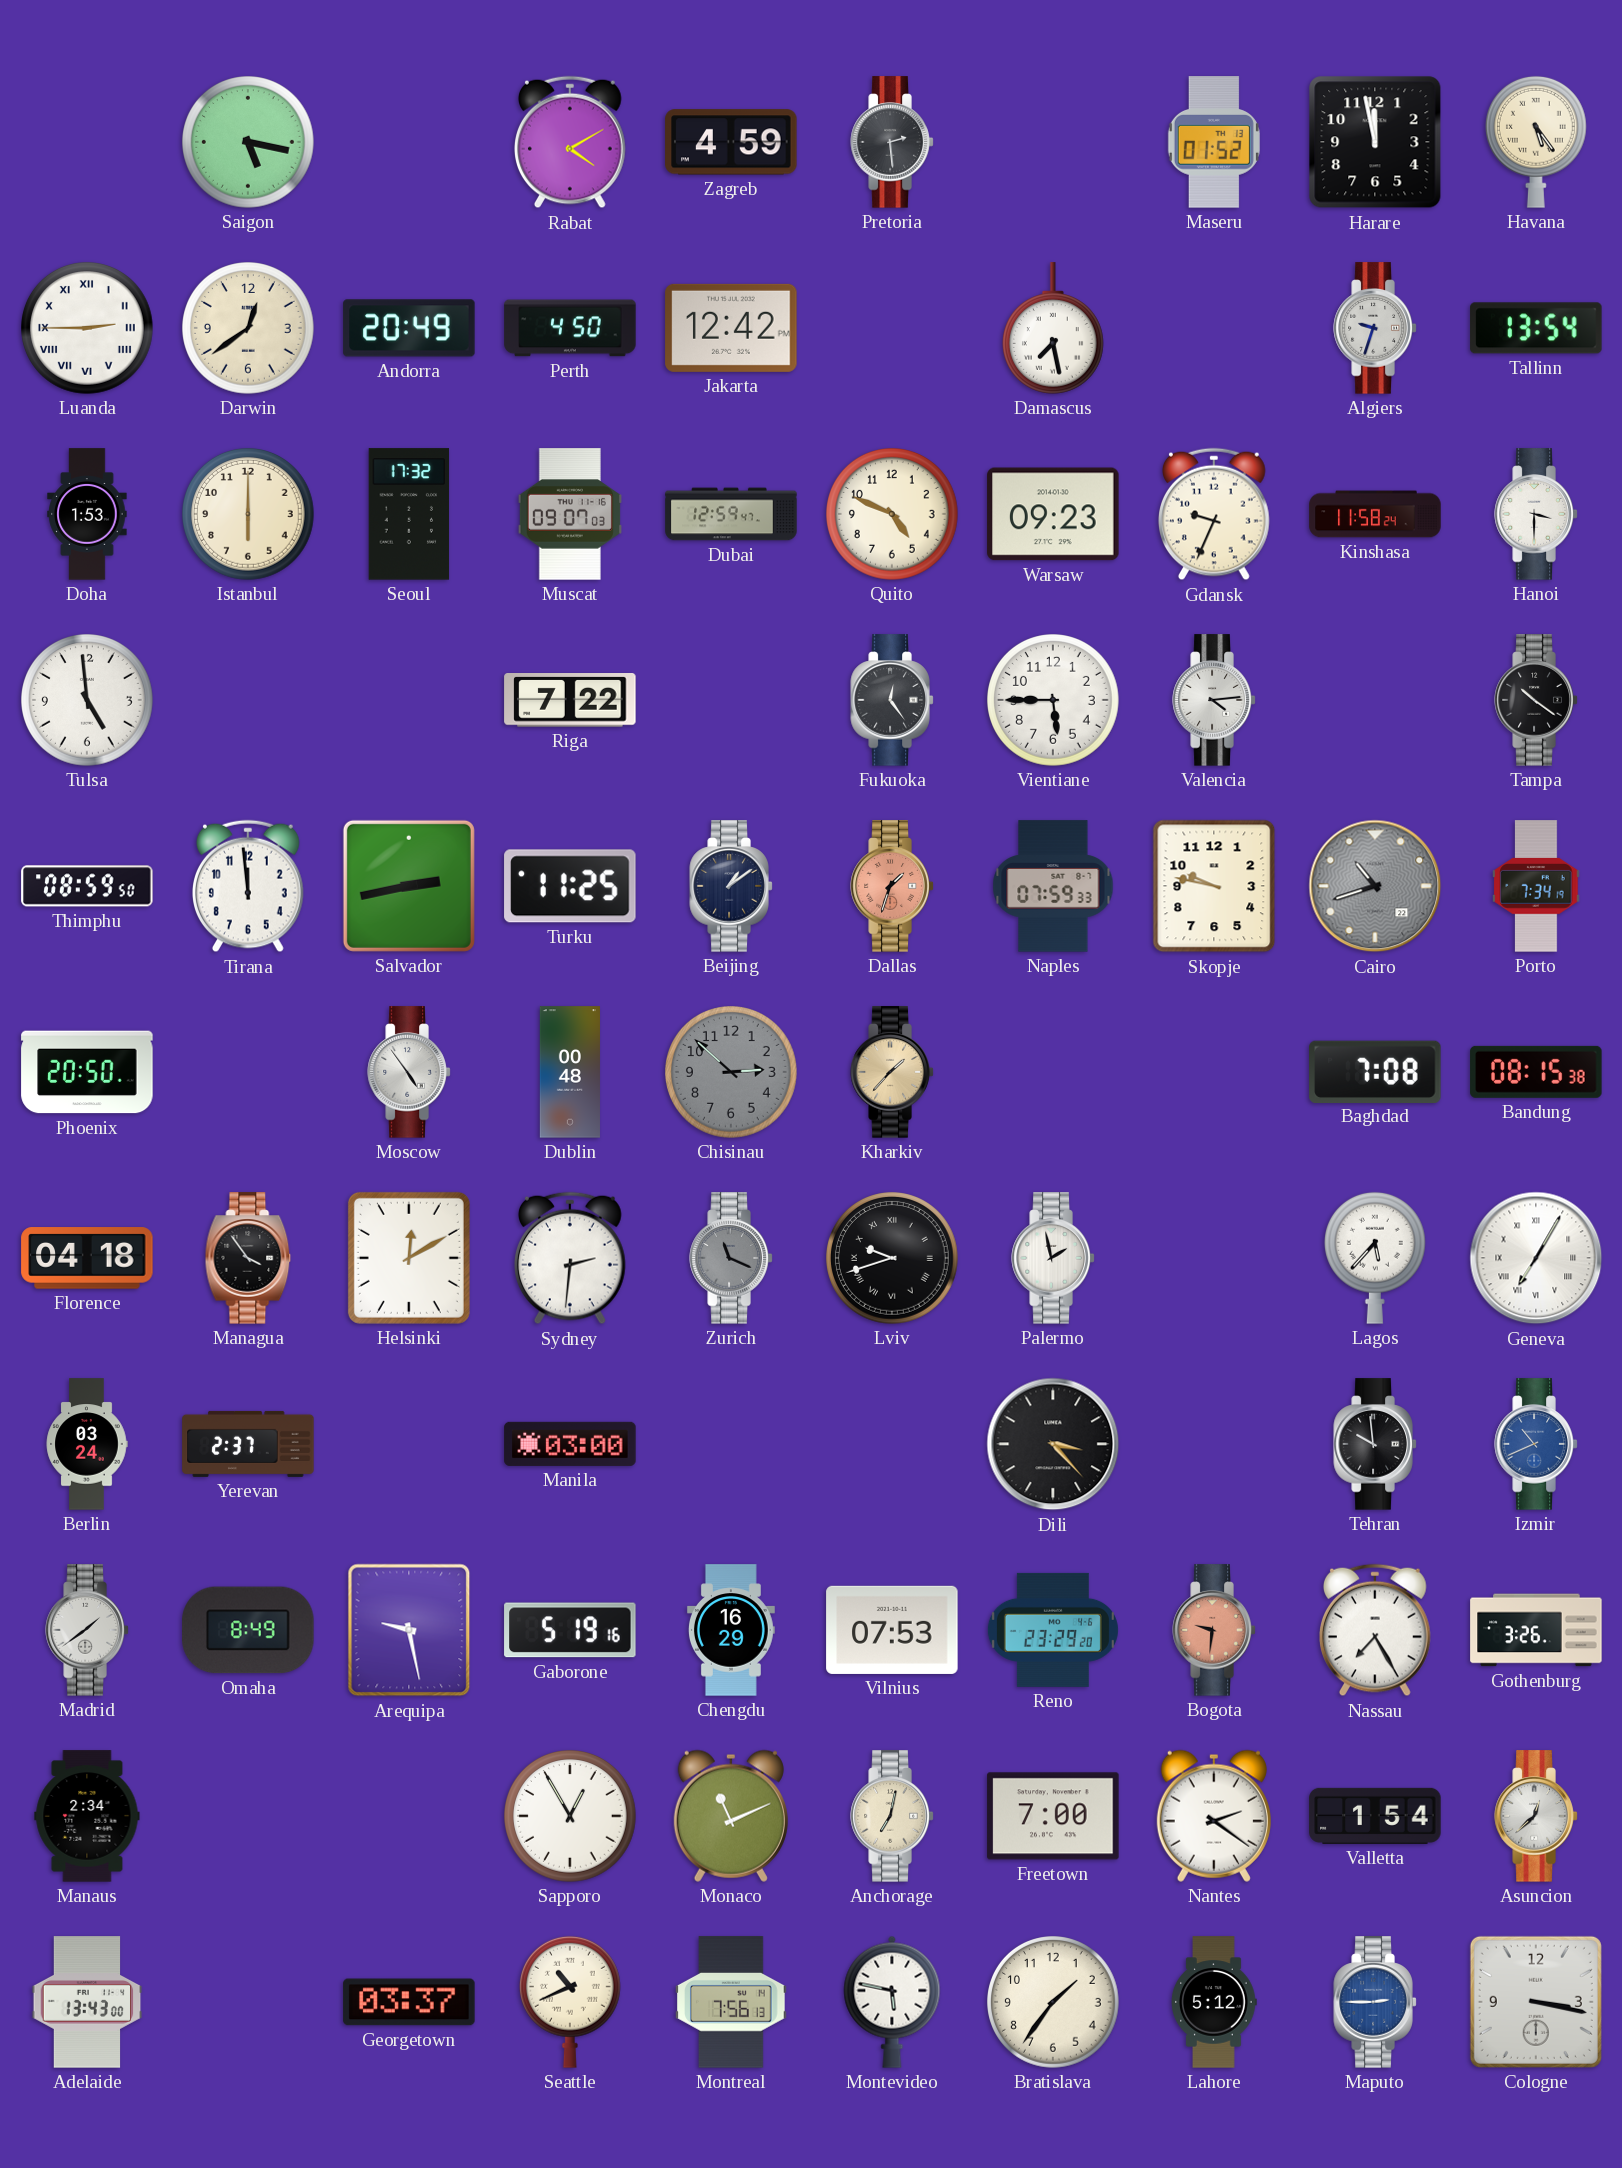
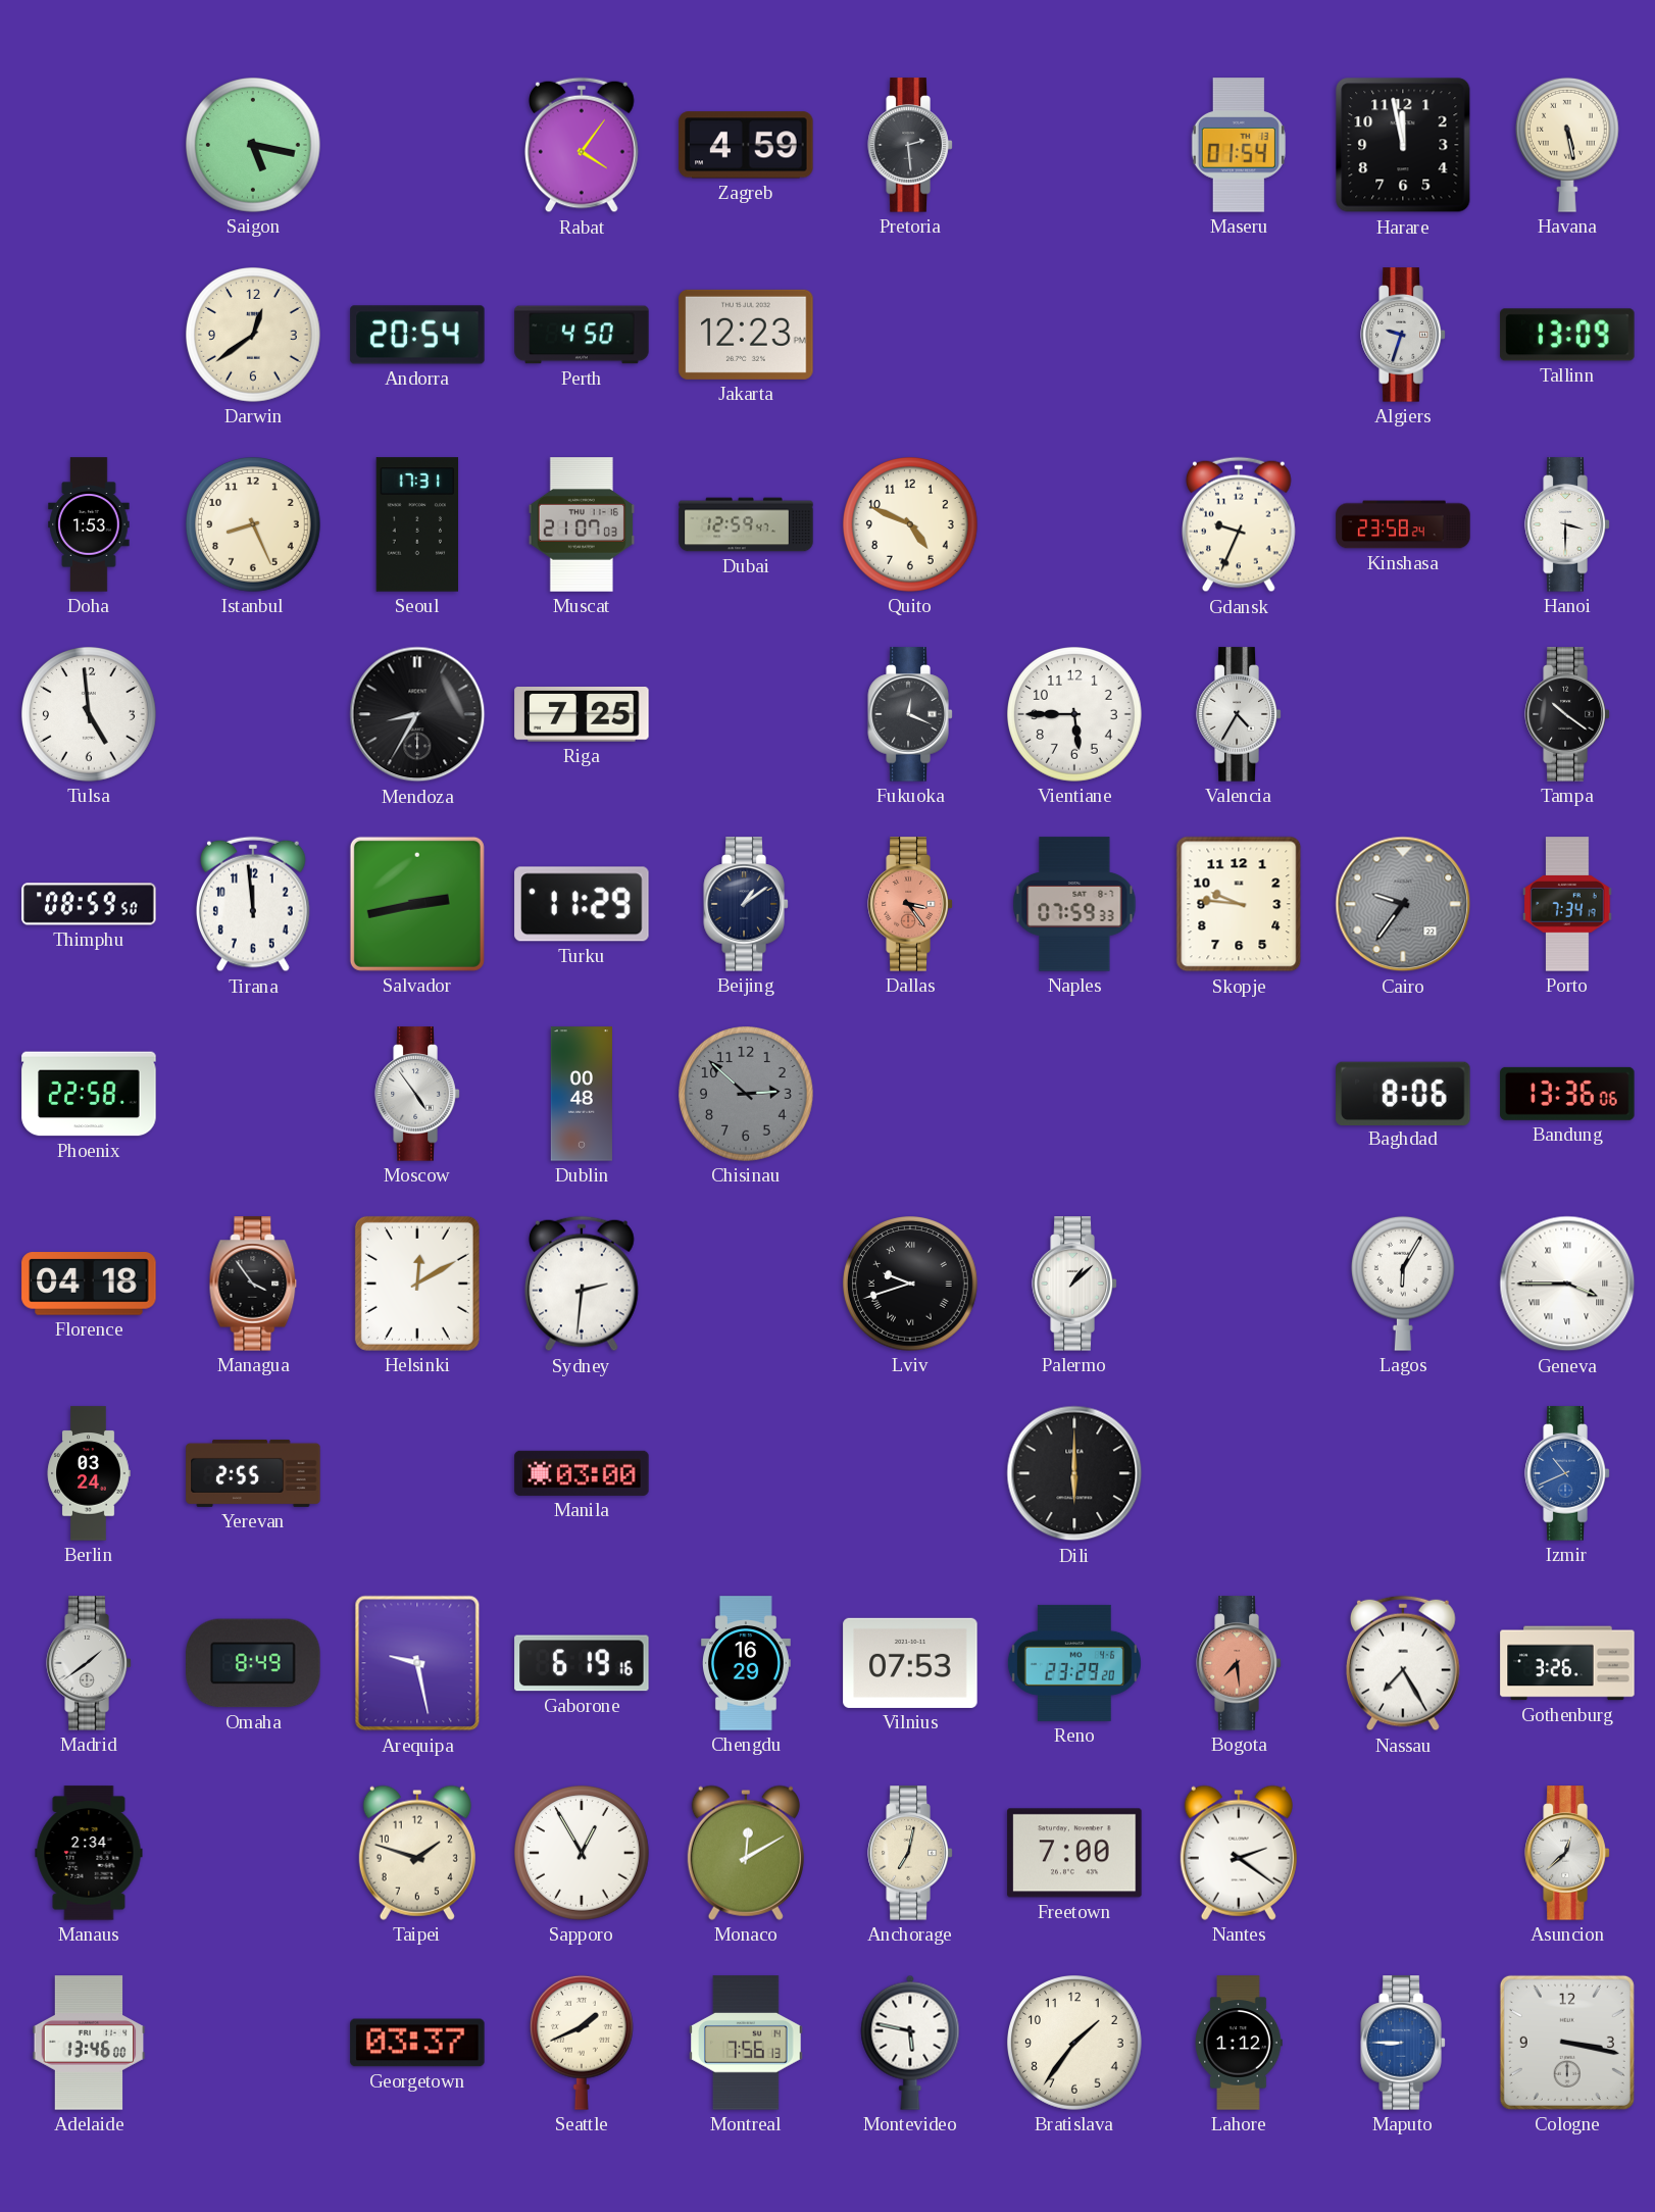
Rabat: 4:10 -> 4:06 (583, 145)
Maseru: 01:52 -> 01:54 (1239, 145)
Havana: 5:24 -> 5:28 (1567, 145)
Luanda: 2:45 -> none (88, 329)
Andorra: 20:49 -> 20:54 (417, 335)
Jakarta: 12:42 -> 12:23 (746, 335)
Damascus: 7:28 -> none (1053, 328)
Tallinn: 13:54 -> 13:09 (1567, 335)
Istanbul: 6:00 -> 8:26 (254, 525)
Seoul: 17:32 -> 17:31 (417, 524)
Muscat: 09:07 -> 21:07 (582, 524)
Warsaw: 09:23 -> none (1053, 514)
Kinshasa: 11:58 -> 23:58 (1403, 524)
Mendoza: none -> 8:35 (417, 714)
Riga: 7:22 -> 7:25 (582, 715)
Fukuoka: 12:24 -> 12:19 (910, 714)
Valencia: 4:14 -> 4:35 (1239, 714)
Turku: 11:25 -> 11:29 (582, 904)
Dallas: 1:33 -> 3:24 (910, 904)
Skopje: 9:47 -> 9:46 (1239, 904)
Cairo: 10:42 -> 9:36 (1403, 904)
Phoenix: 20:50 -> 22:58 (89, 1094)
Kharkiv: 1:37 -> none (892, 1072)
Baghdad: 7:08 -> 8:06 (1403, 1093)
Bandung: 08:15 -> 13:36 (1567, 1094)
Zurich: 11:19 -> none (731, 1258)
Palermo: 1:58 -> 1:08 (1074, 1284)
Lagos: 5:37 -> 6:05 (1403, 1284)
Geneva: 7:05 -> 3:45 (1567, 1284)
Yerevan: 2:37 -> 2:55 (253, 1473)
Dili: 3:23 -> 6:00 (1074, 1473)
Tehran: 9:59 -> none (1375, 1444)
Gaborone: 5:19 -> 6:19 (582, 1663)
Bogota: 9:31 -> 7:29 (1239, 1663)
Taipei: none -> 1:48 (417, 1853)
Monaco: 11:11 -> 12:10 (746, 1853)
Valletta: 1:54 -> none (1375, 1816)
Adelaide: 13:43 -> 13:46 (89, 2043)
Seattle: 10:41 -> 1:41 (582, 2043)
Lahore: 5:12 -> 1:12 (1239, 2043)
Maputo: 2:45 -> 8:45 (1403, 2043)
